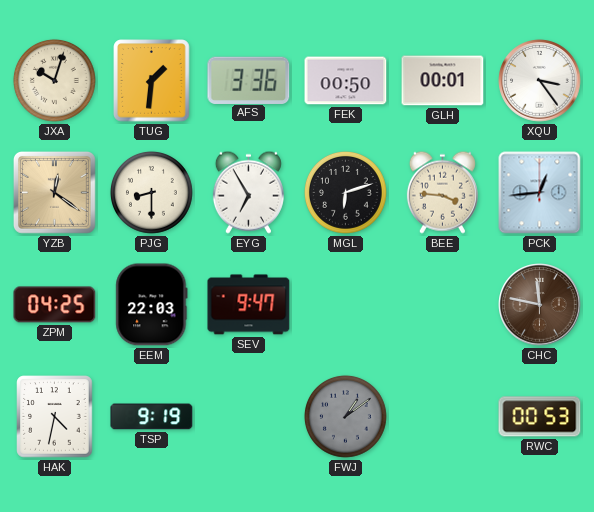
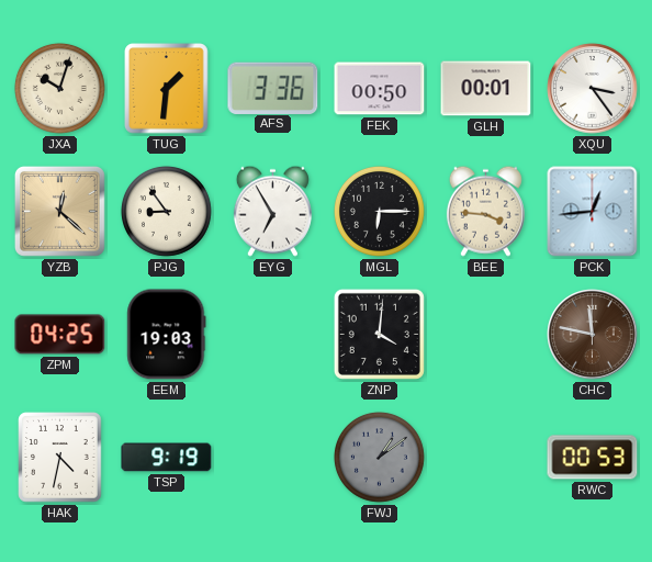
YZB: 12:21 -> 12:22 (59, 211)
PJG: 8:30 -> 8:54 (166, 211)
MGL: 6:12 -> 6:15 (379, 211)
EEM: 22:03 -> 19:03 (167, 335)
SEV: 9:47 -> none (249, 305)
ZNP: none -> 4:01 (379, 334)
